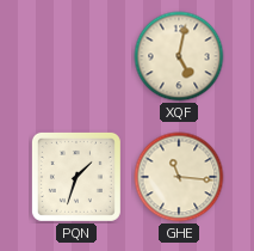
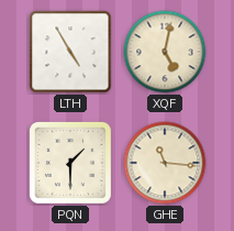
LTH: none -> 4:55 (70, 52)
PQN: 1:33 -> 1:30 (70, 163)
